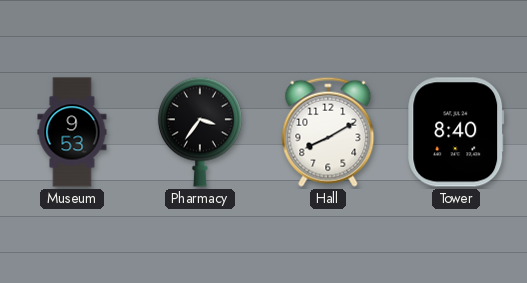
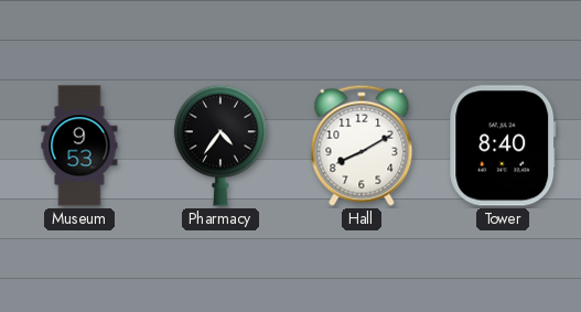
Pharmacy: 3:36 -> 4:36 (220, 146)
